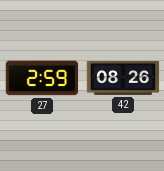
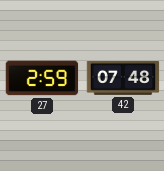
42: 08:26 -> 07:48 (123, 78)
